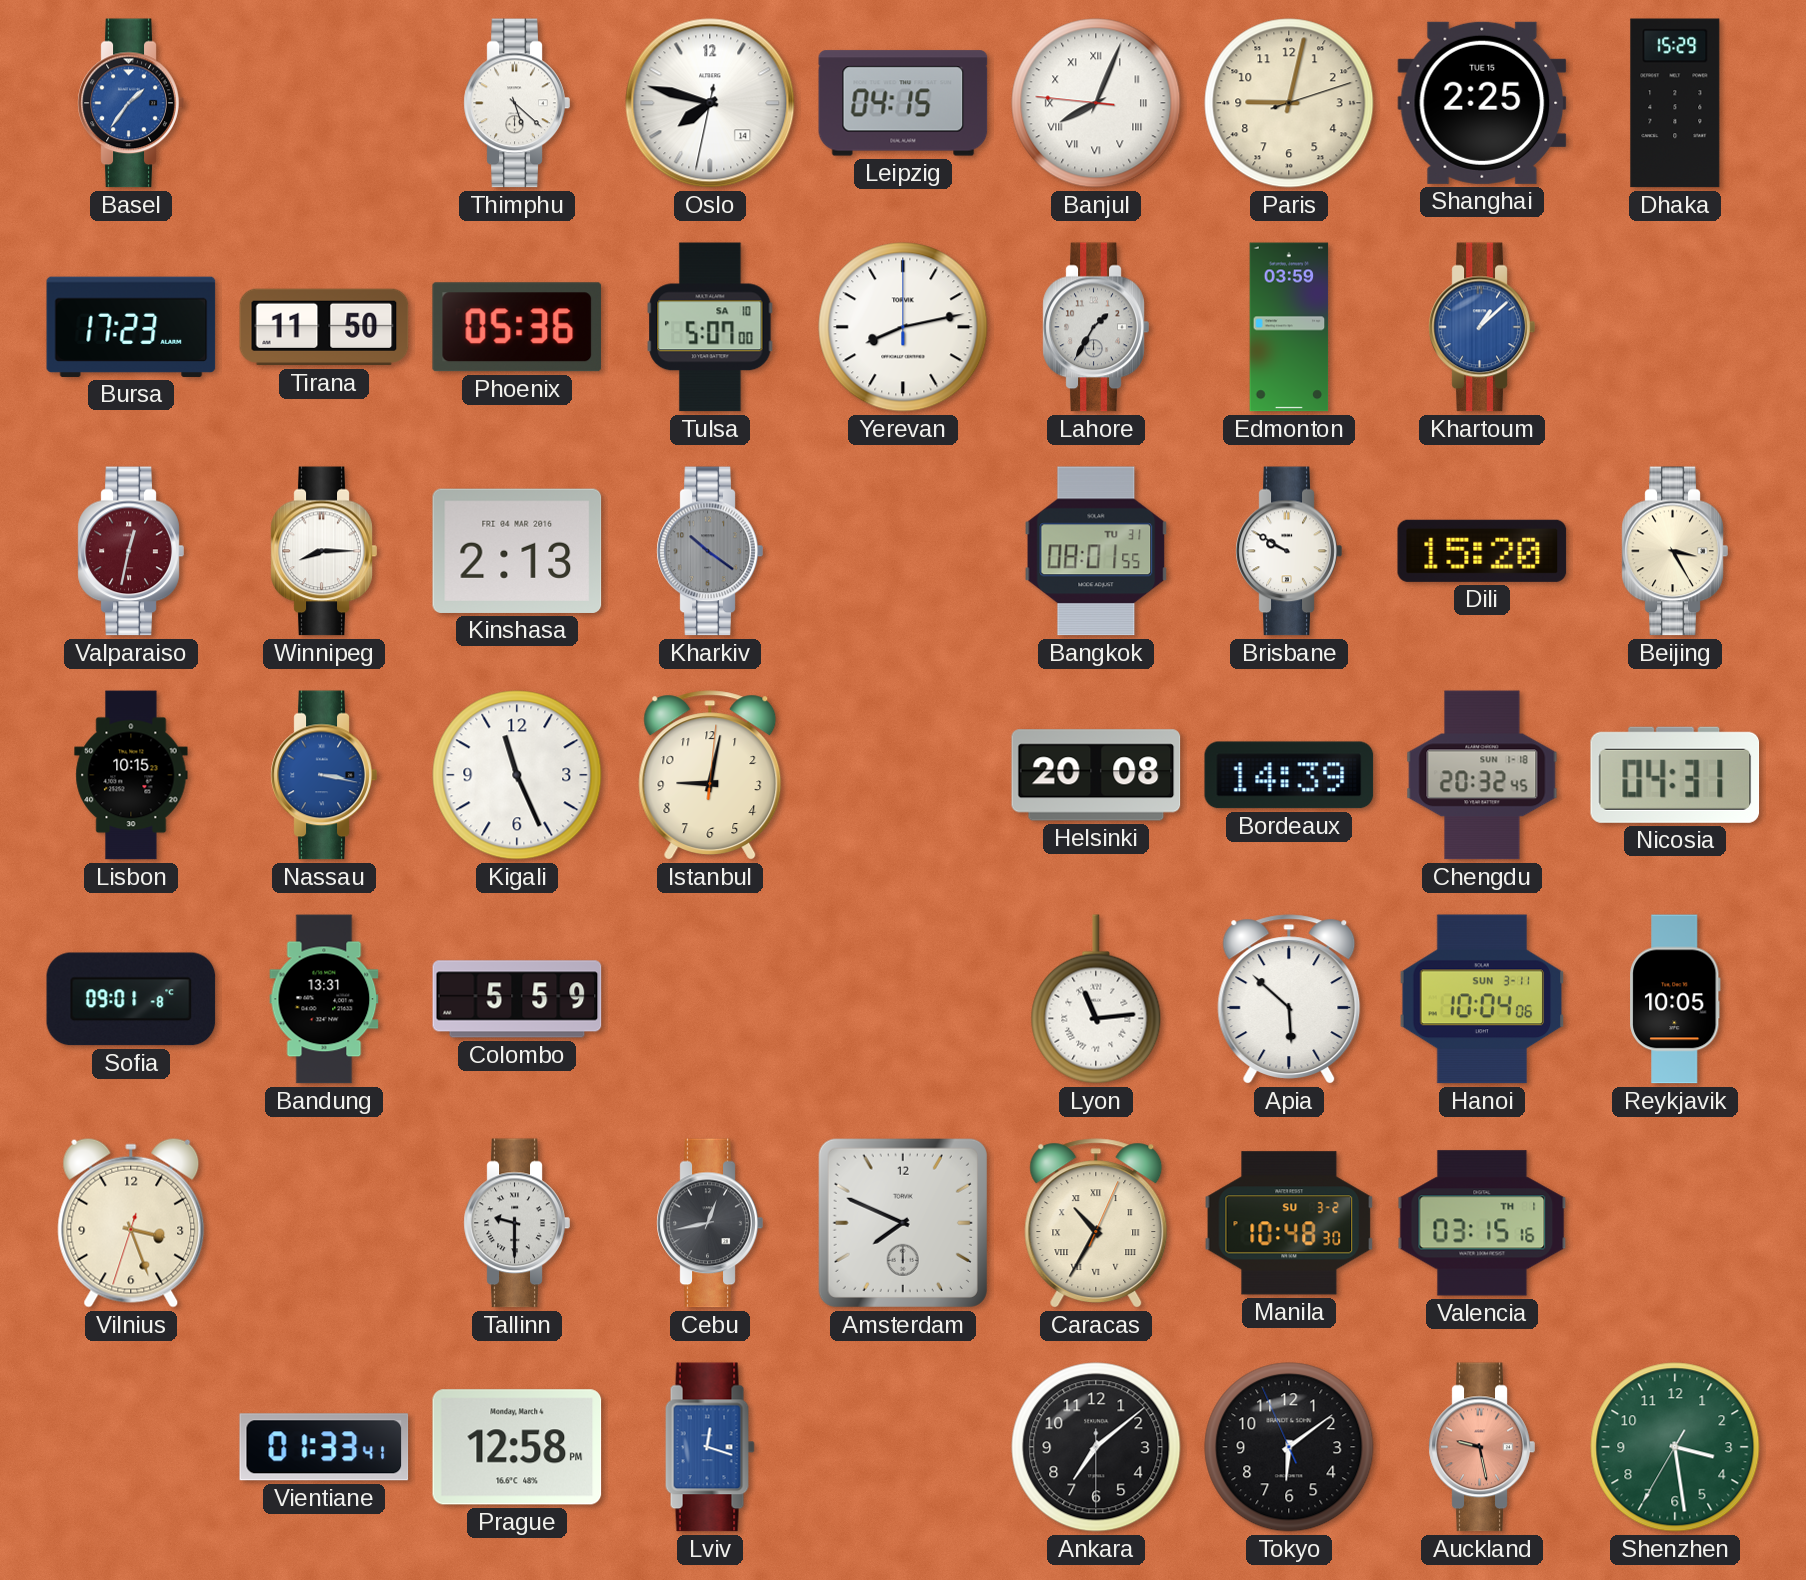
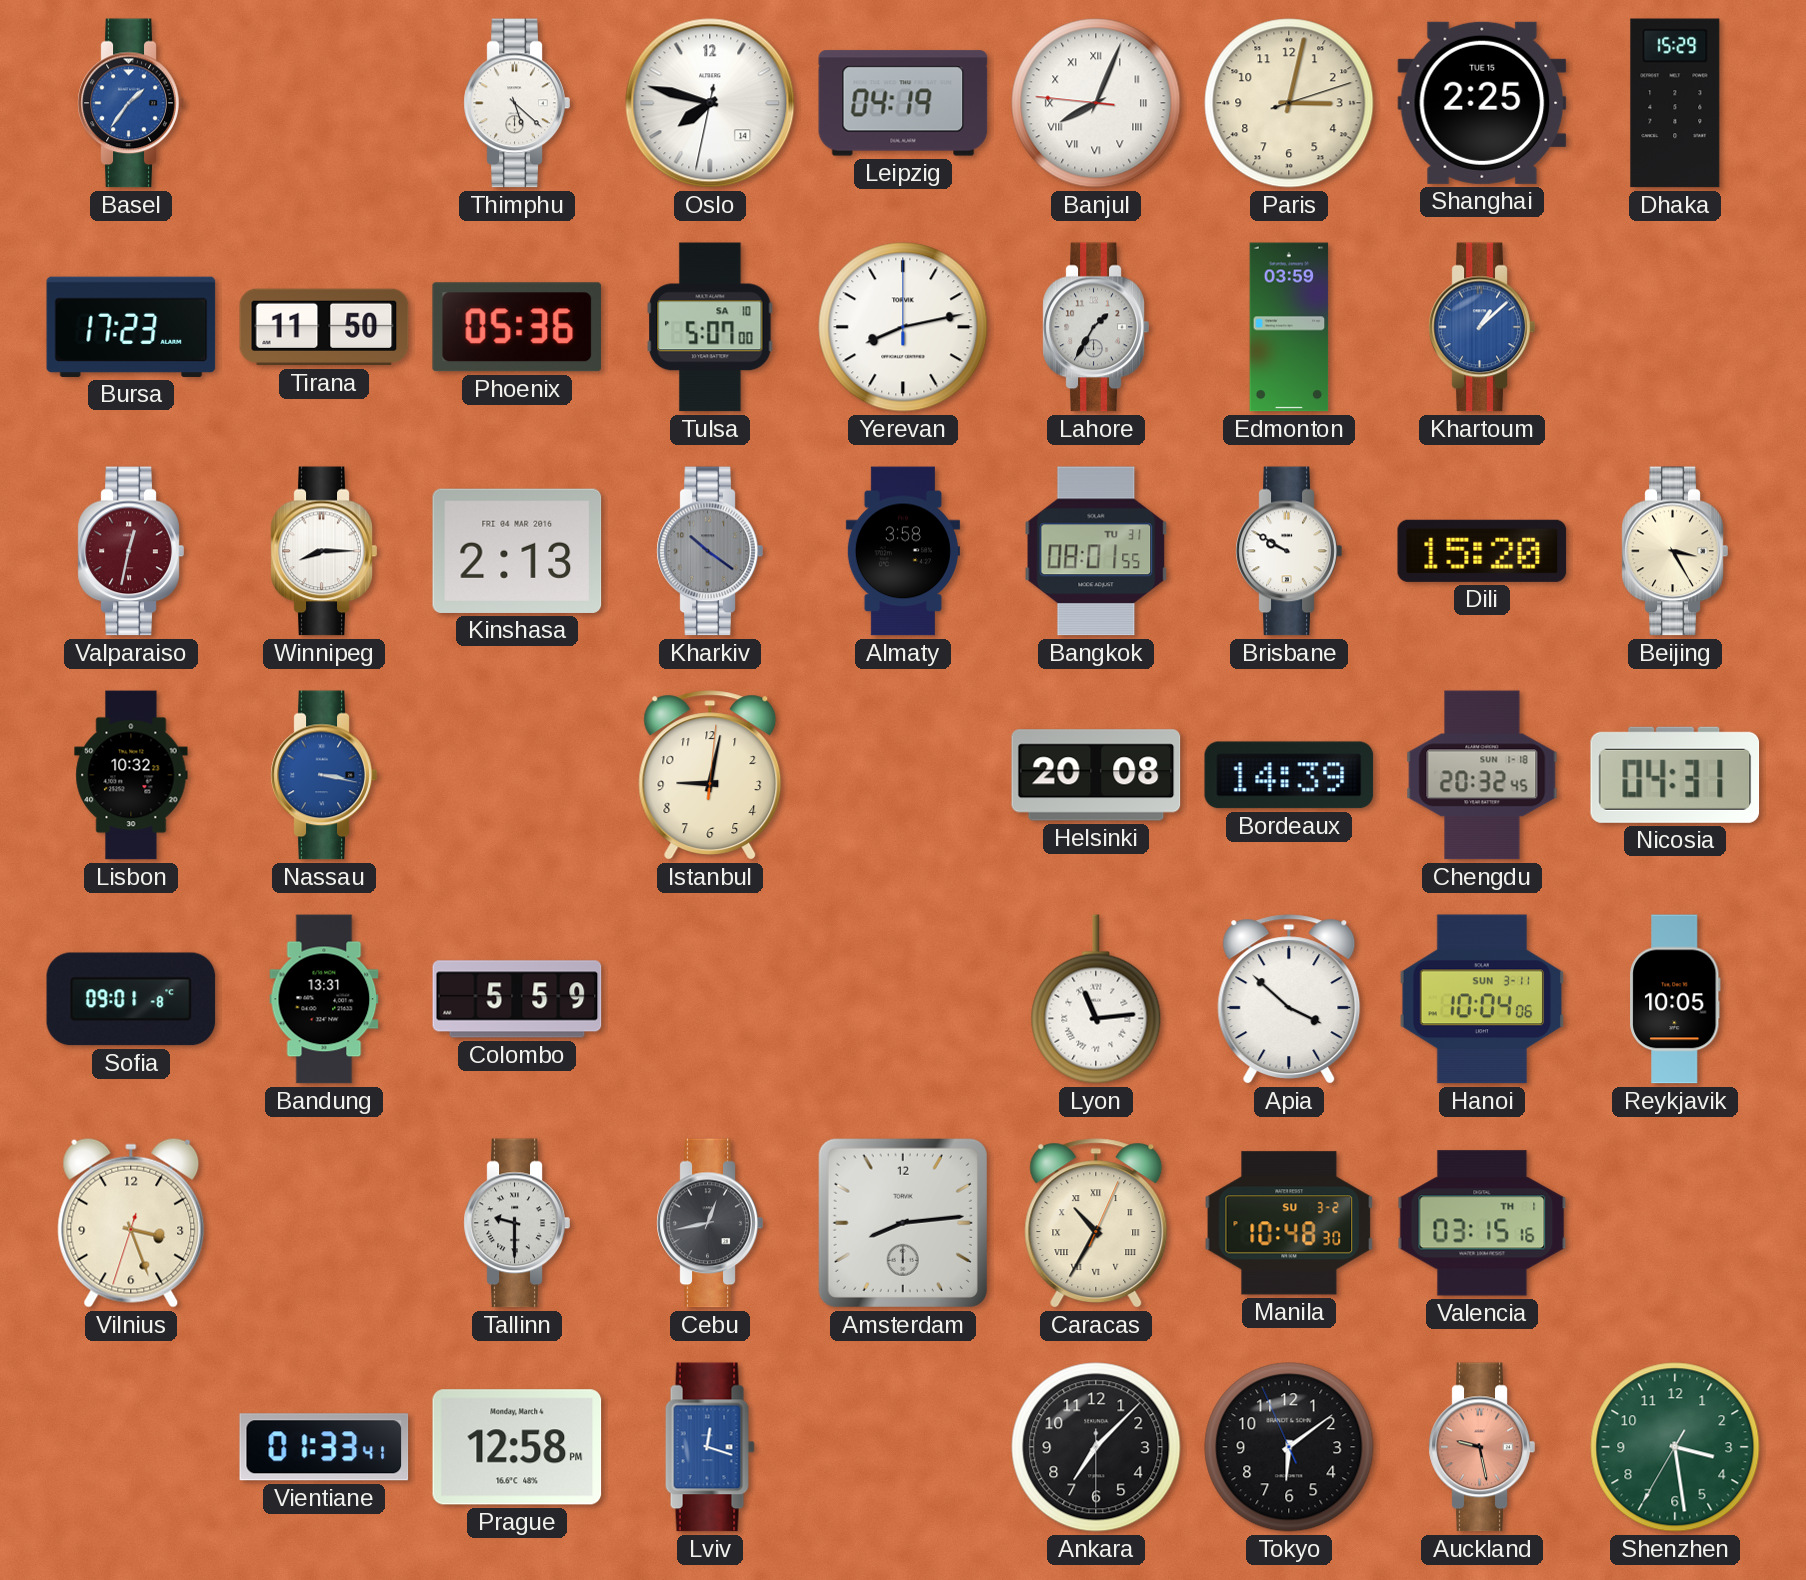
Leipzig: 04:15 -> 04:19 (903, 103)
Paris: 9:02 -> 3:02 (1289, 103)
Almaty: none -> 3:58 (903, 551)
Lisbon: 10:15 -> 10:32 (131, 775)
Kigali: 11:26 -> none (517, 775)
Apia: 5:52 -> 3:52 (1289, 999)
Amsterdam: 7:49 -> 8:14 (903, 1223)
Ankara: 7:08 -> 7:07 (1096, 1447)
